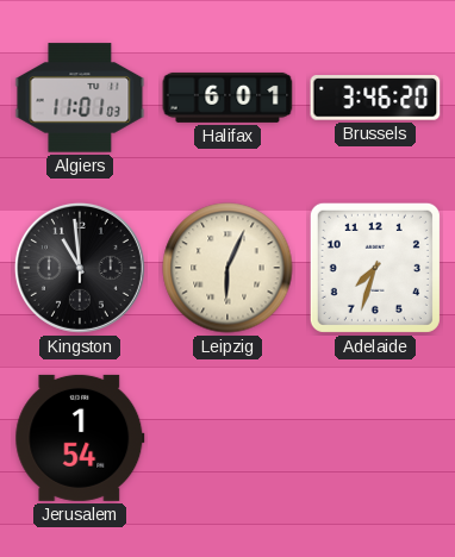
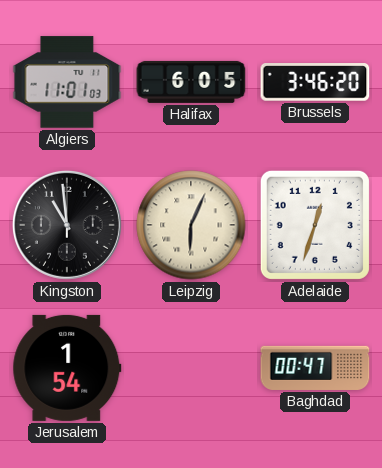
Halifax: 6:01 -> 6:05 (191, 82)
Adelaide: 7:33 -> 12:33 (315, 225)
Baghdad: none -> 00:47 (315, 368)
